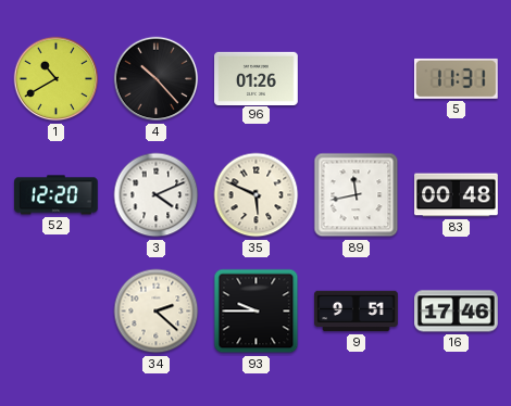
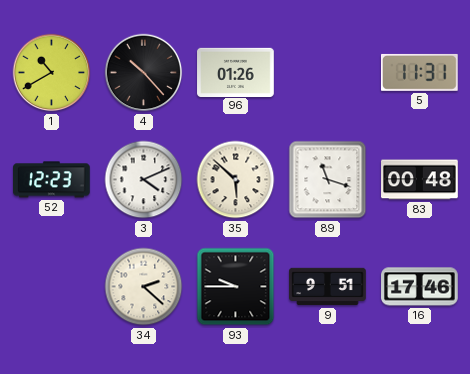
52: 12:20 -> 12:23 (52, 180)
35: 5:49 -> 5:52 (236, 180)
89: 11:43 -> 11:18 (328, 180)
